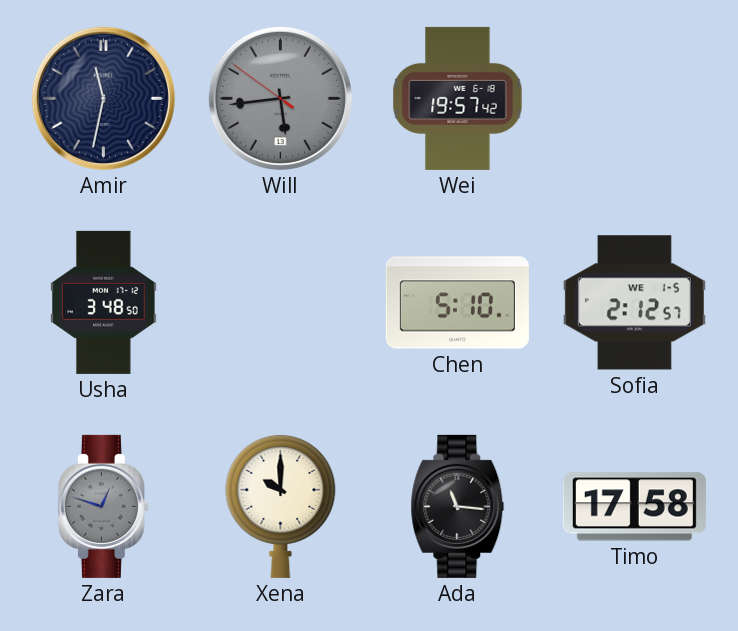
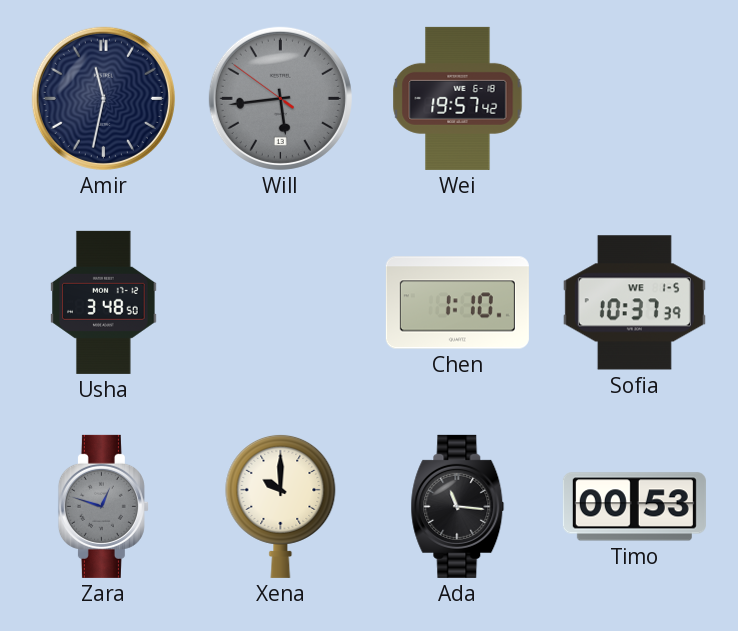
Chen: 5:10 -> 1:10 (457, 303)
Sofia: 2:12 -> 10:37 (634, 303)
Timo: 17:58 -> 00:53 (634, 507)
